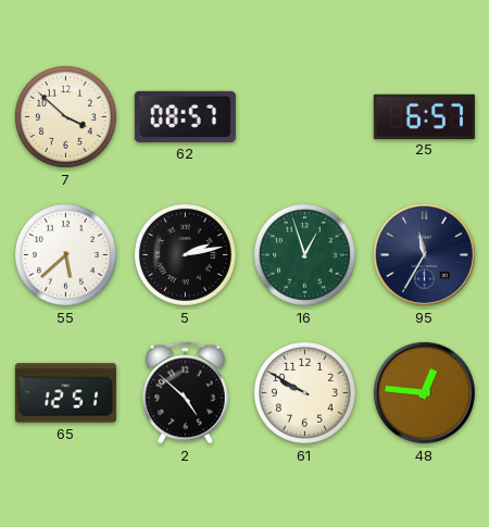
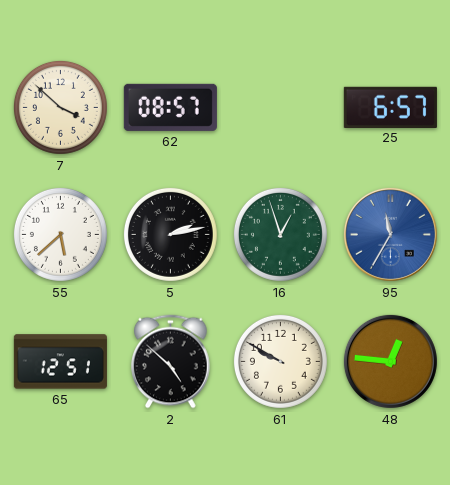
95 dial: navy -> blue (390, 234)
